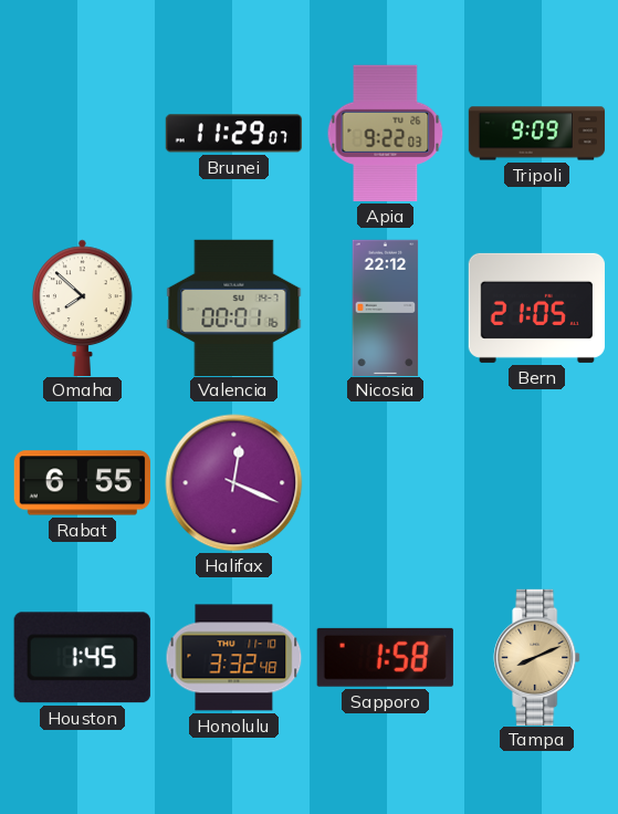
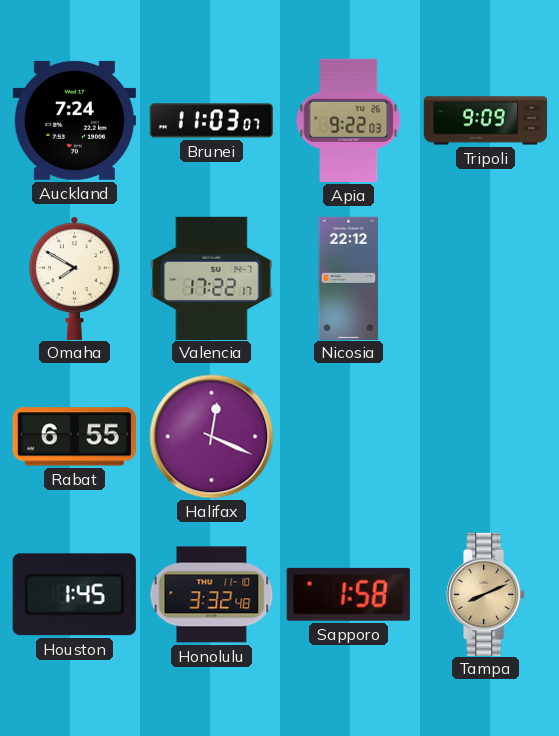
Auckland: none -> 7:24 (74, 120)
Brunei: 11:29 -> 11:03 (211, 121)
Omaha: 7:52 -> 7:50 (75, 278)
Valencia: 00:01 -> 17:22 (212, 278)
Bern: 21:05 -> none (536, 307)
